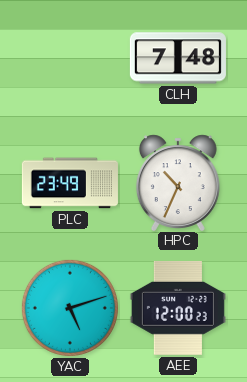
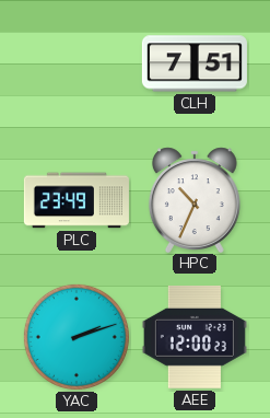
CLH: 7:48 -> 7:51 (195, 63)
YAC: 5:12 -> 2:12 (77, 337)
